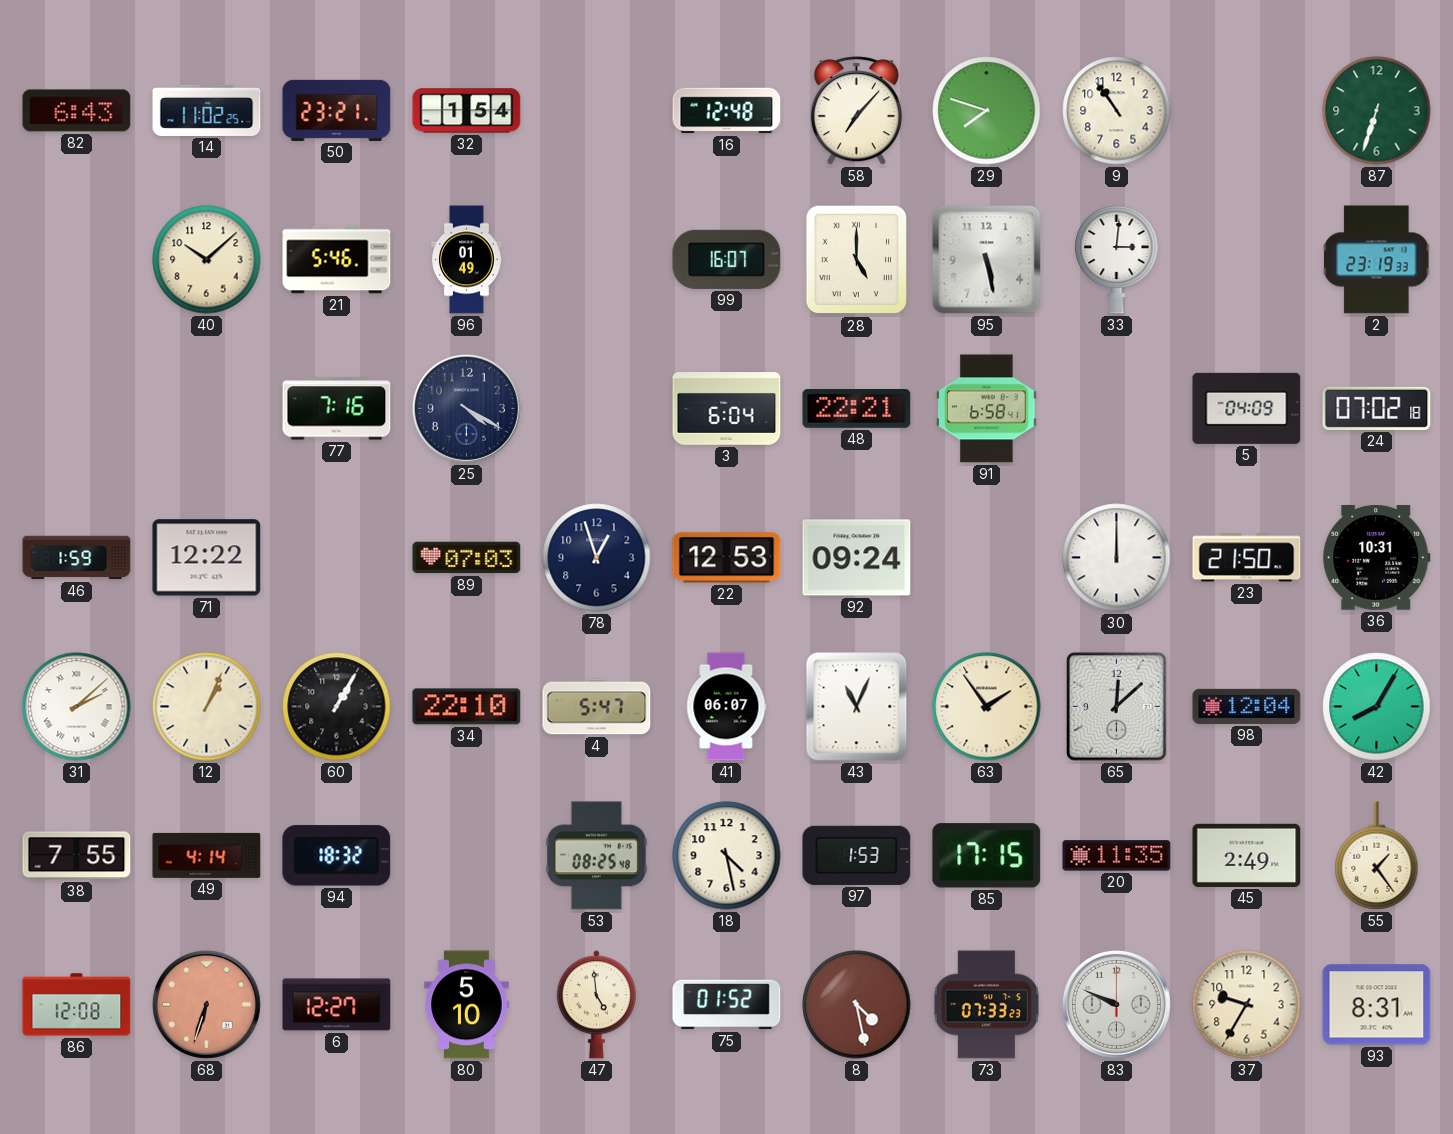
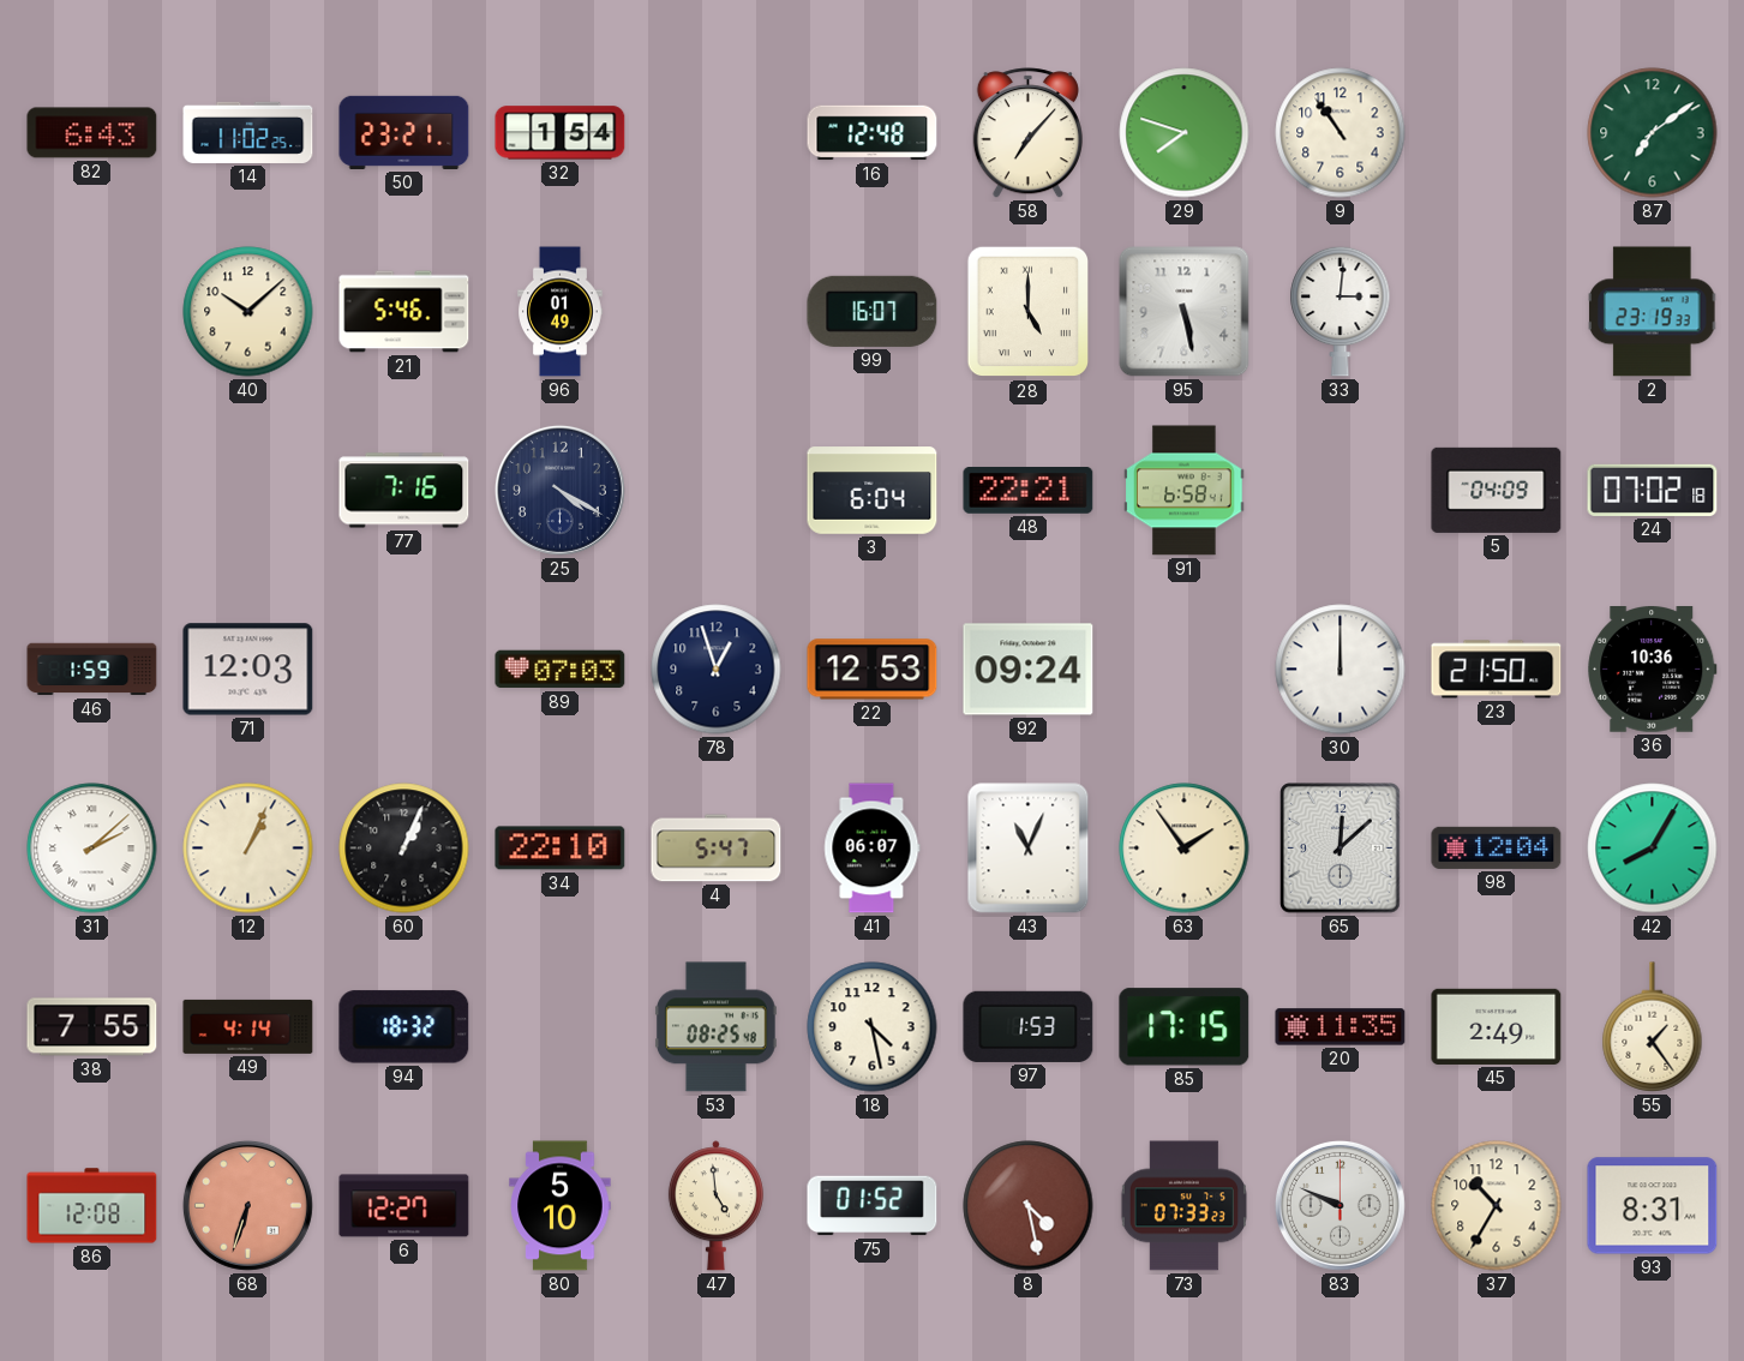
87: 6:33 -> 7:09 (1653, 133)
71: 12:22 -> 12:03 (248, 670)
36: 10:31 -> 10:36 (1653, 670)
60: 1:05 -> 1:04 (404, 849)
37: 9:35 -> 10:35 (1497, 1206)
